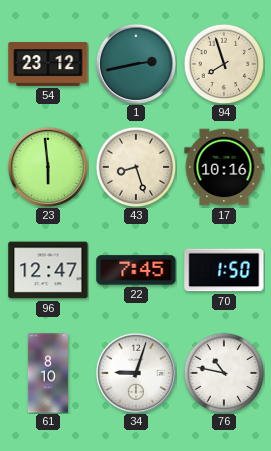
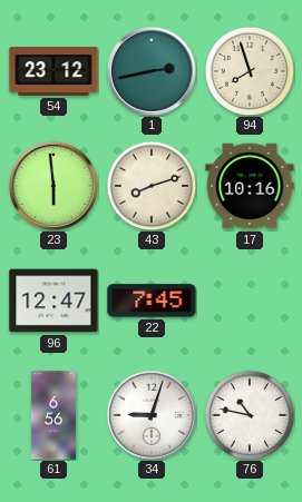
43: 8:27 -> 8:12 (152, 186)
70: 1:50 -> none (224, 270)
61: 8:10 -> 6:56 (53, 415)
